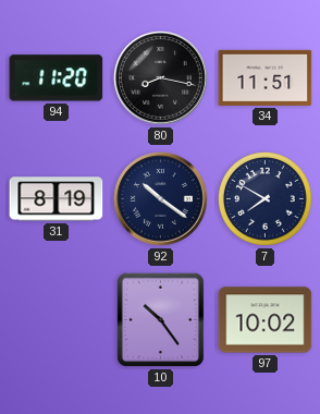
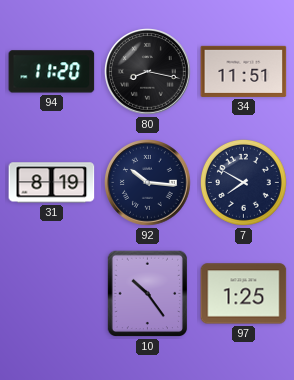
92: 10:21 -> 10:16 (148, 183)
97: 10:02 -> 1:25 (244, 294)
